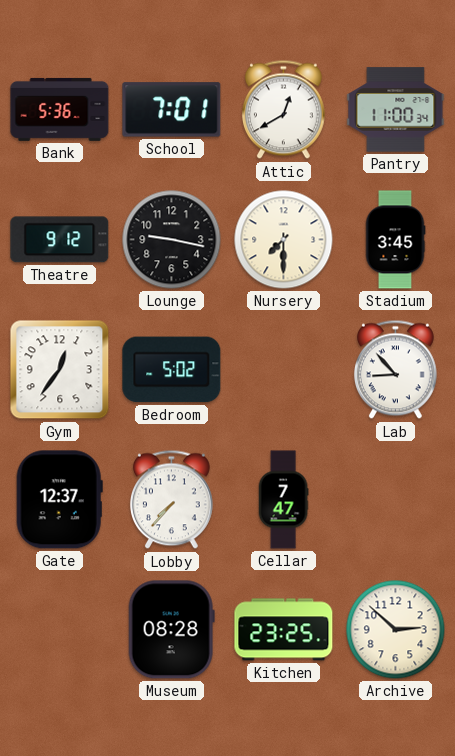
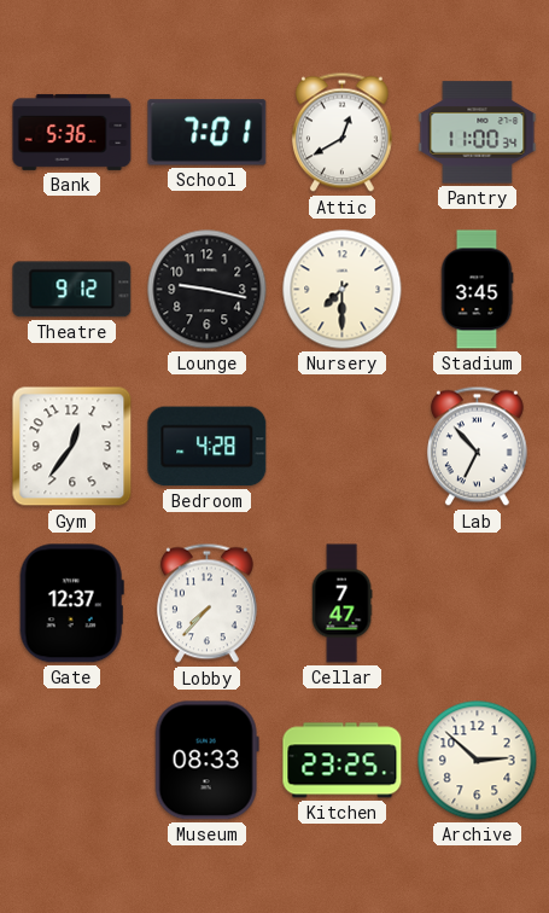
Bedroom: 5:02 -> 4:28 (208, 447)
Lab: 8:53 -> 6:53 (477, 447)
Museum: 08:28 -> 08:33 (206, 761)
